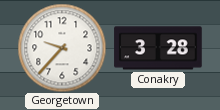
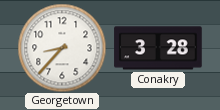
Georgetown: 9:37 -> 8:37 (62, 48)
